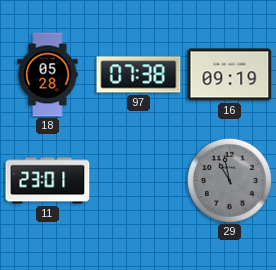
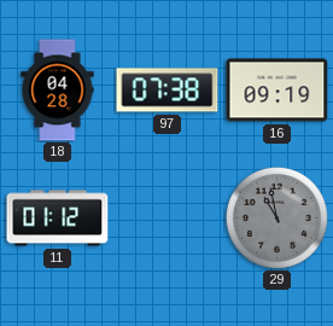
18: 05:28 -> 04:28 (58, 91)
11: 23:01 -> 01:12 (58, 219)
